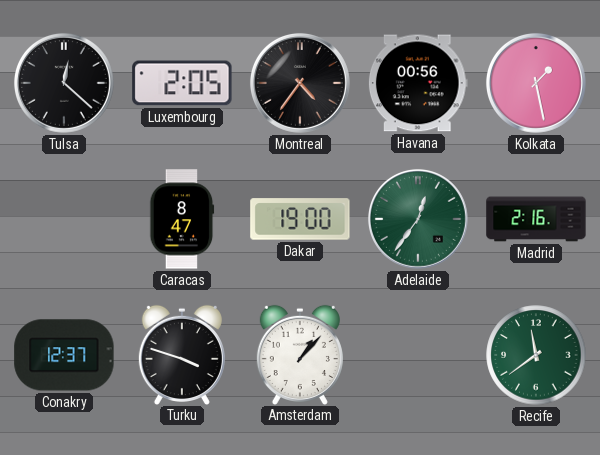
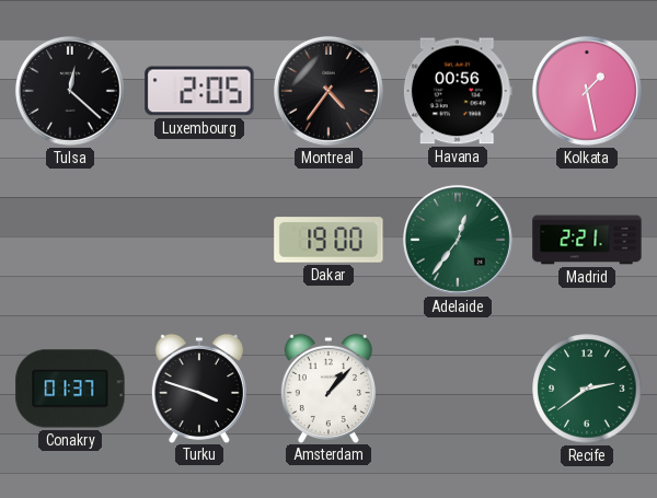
Caracas: 8:47 -> none (182, 219)
Madrid: 2:16 -> 2:21 (587, 240)
Conakry: 12:37 -> 01:37 (70, 389)
Recife: 11:39 -> 2:39 (587, 389)
